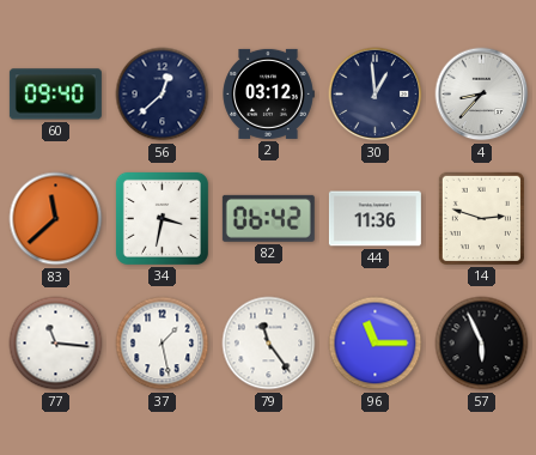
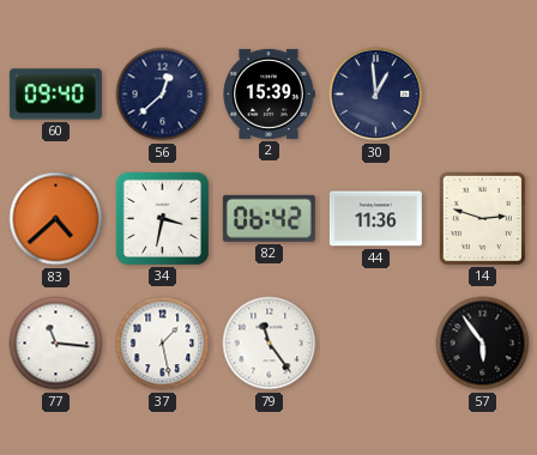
2: 03:12 -> 15:39 (268, 93)
4: 8:37 -> none (482, 95)
83: 11:38 -> 4:38 (56, 219)
96: 11:15 -> none (376, 344)
57: 5:56 -> 5:54 (483, 344)
